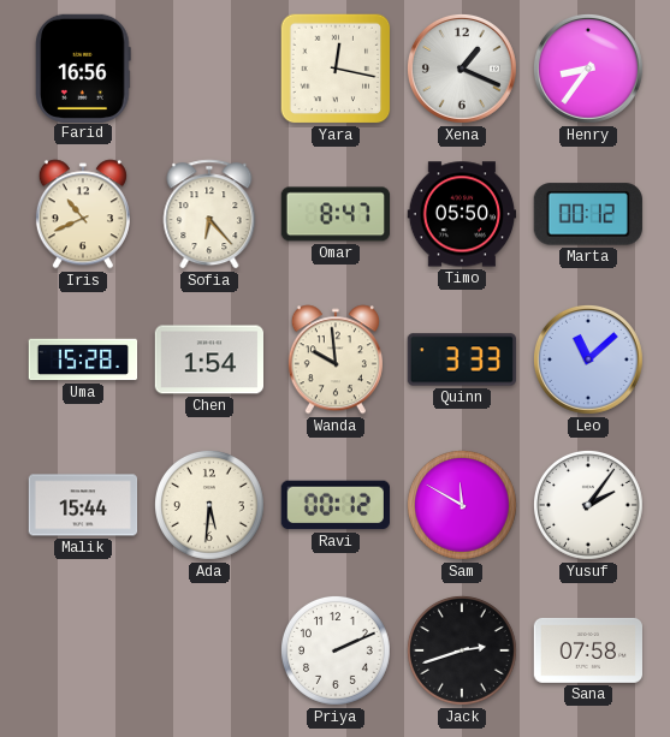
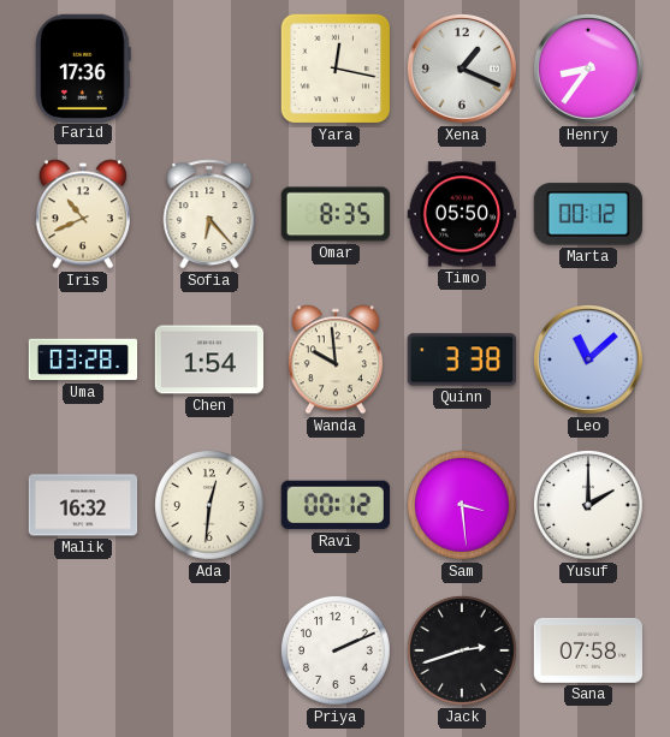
Farid: 16:56 -> 17:36 (84, 67)
Omar: 8:47 -> 8:35 (336, 214)
Uma: 15:28 -> 03:28 (83, 359)
Quinn: 3:33 -> 3:38 (461, 359)
Malik: 15:44 -> 16:32 (83, 505)
Ada: 5:31 -> 12:31 (209, 505)
Sam: 11:50 -> 3:29 (462, 505)
Yusuf: 2:06 -> 2:00 (588, 505)
